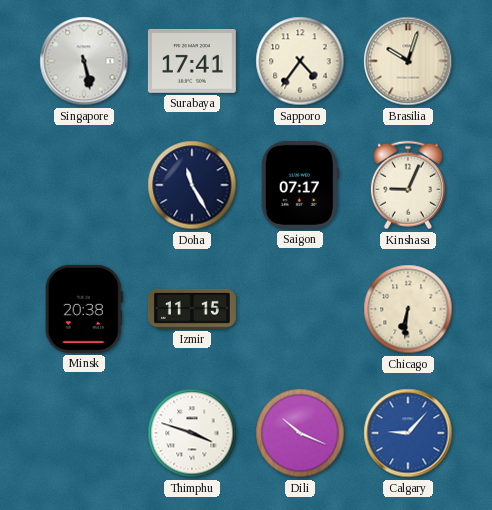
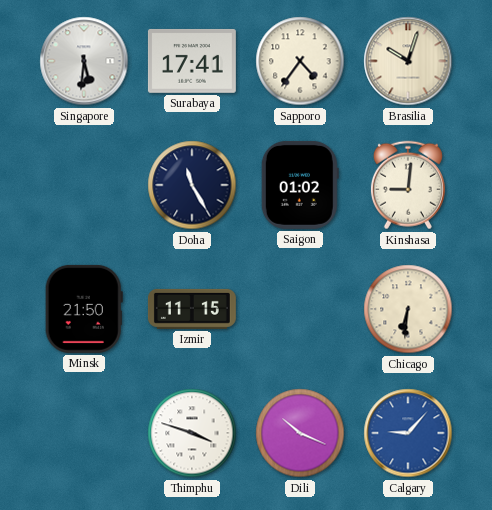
Singapore: 5:28 -> 5:31 (84, 61)
Saigon: 07:17 -> 01:02 (300, 185)
Kinshasa: 9:04 -> 9:01 (408, 185)
Minsk: 20:38 -> 21:50 (84, 309)
